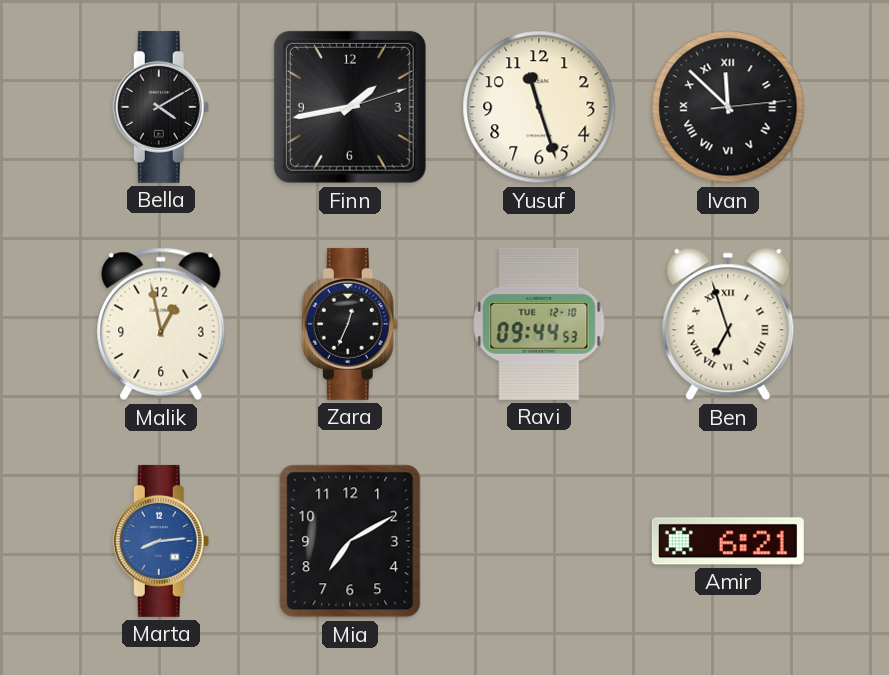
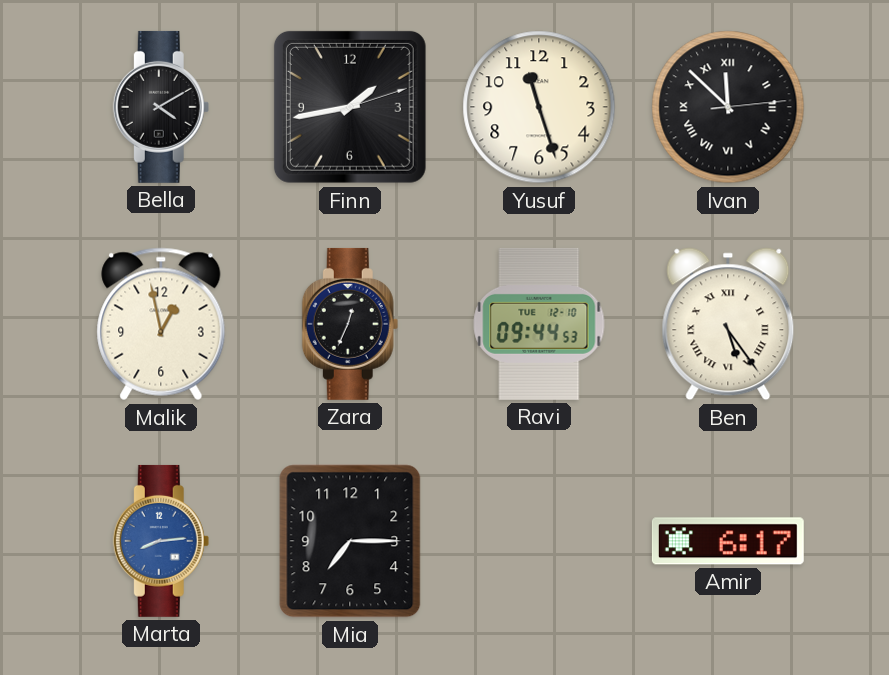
Ben: 6:57 -> 5:24 (728, 324)
Mia: 7:10 -> 7:15 (350, 541)
Amir: 6:21 -> 6:17 (728, 541)
